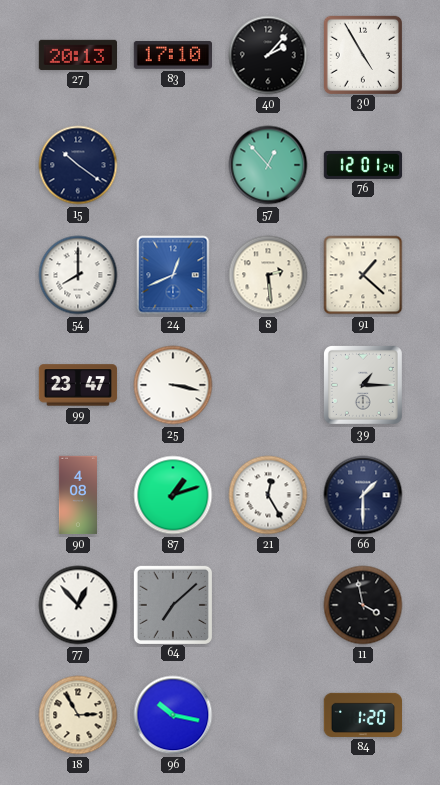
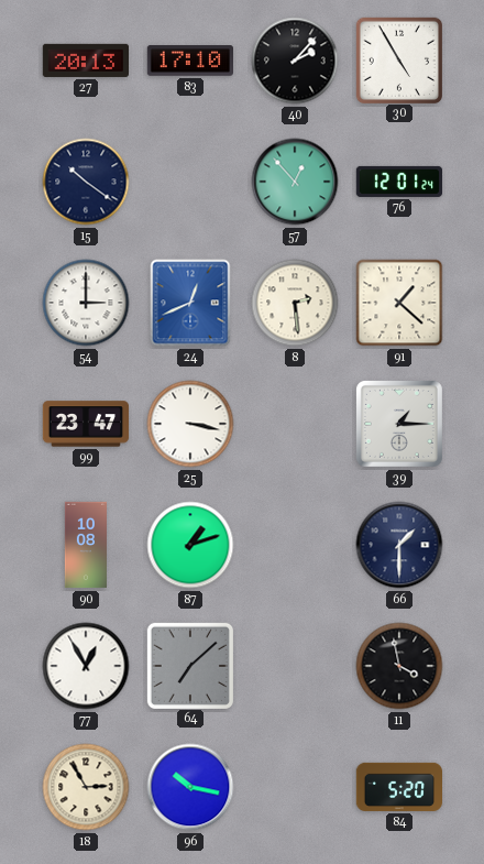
54: 8:00 -> 3:00 (86, 303)
90: 4:08 -> 10:08 (85, 545)
21: 12:25 -> none (268, 495)
77: 12:53 -> 12:55 (86, 666)
84: 1:20 -> 5:20 (399, 787)
